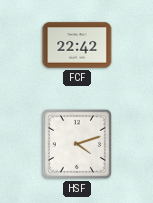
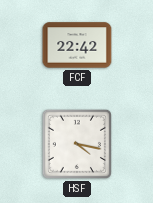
HSF: 4:12 -> 4:17 (77, 144)
